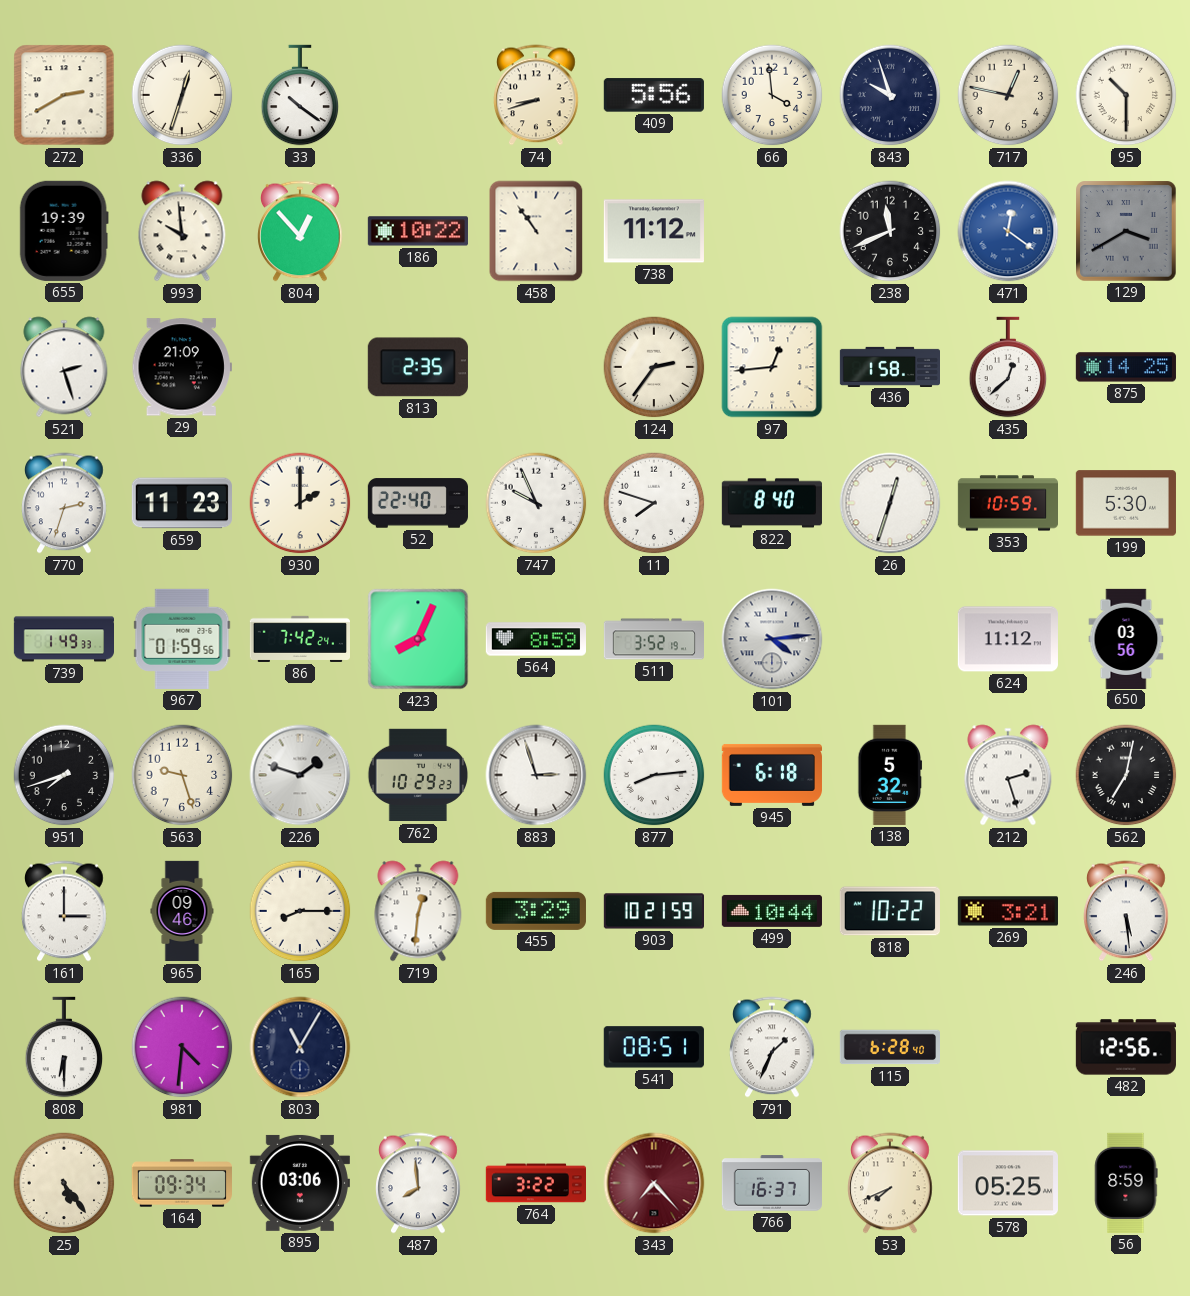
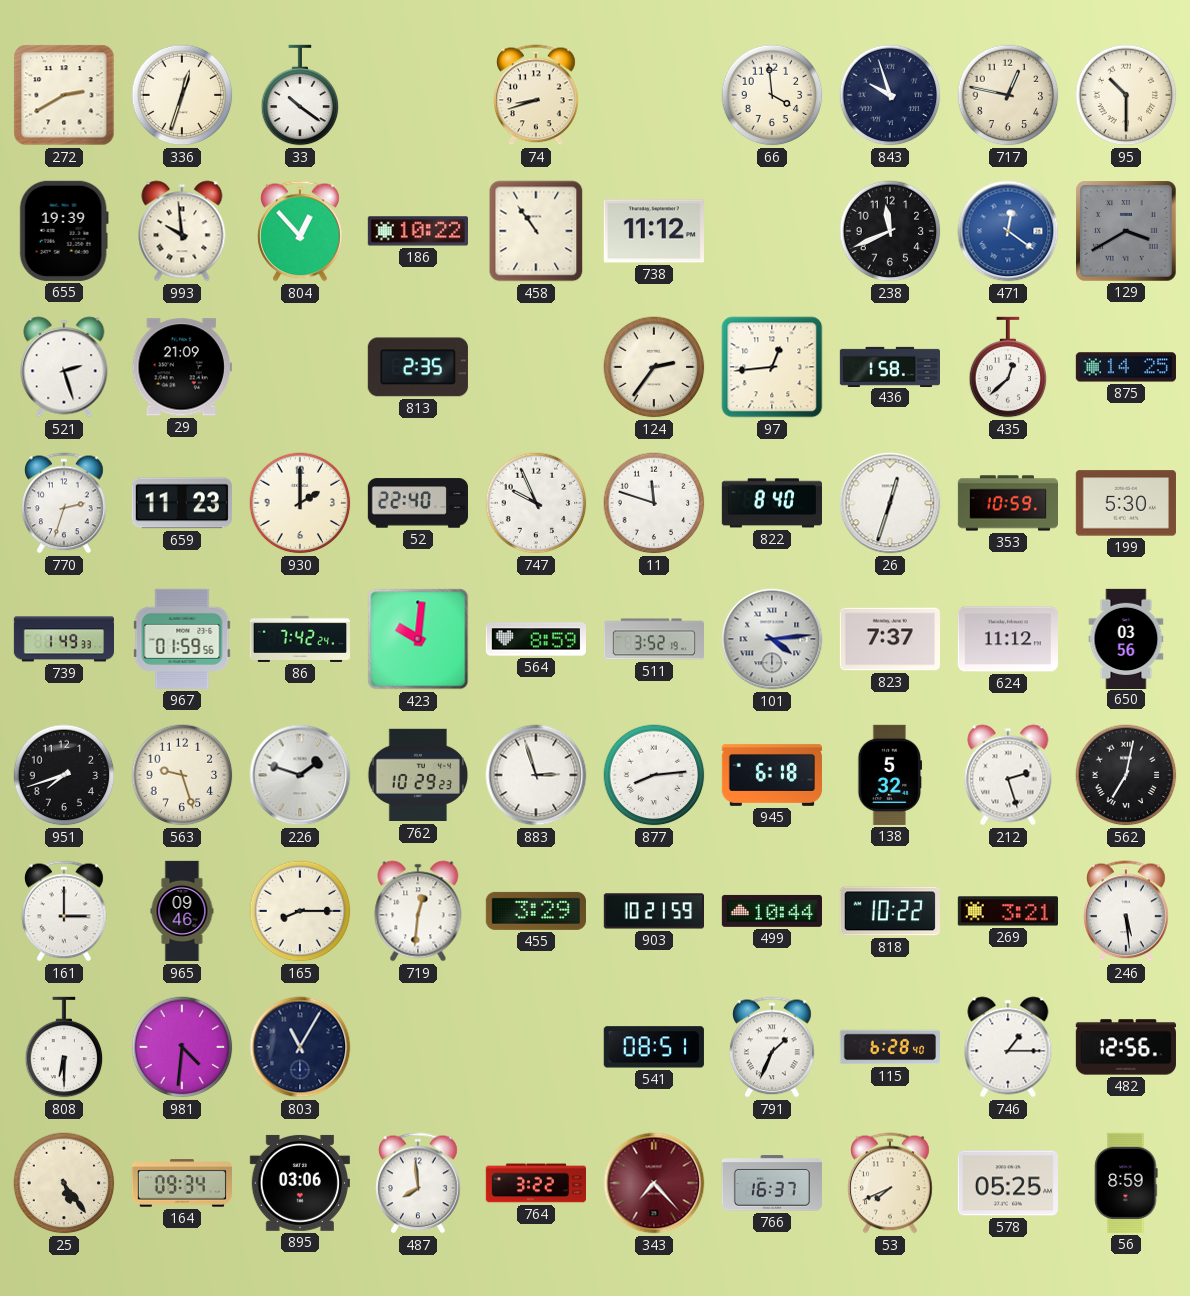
409: 5:56 -> none (654, 95)
11: 7:48 -> 11:48 (654, 503)
423: 8:04 -> 10:01 (418, 639)
823: none -> 7:37 (890, 639)
746: none -> 1:15 (1008, 1047)
